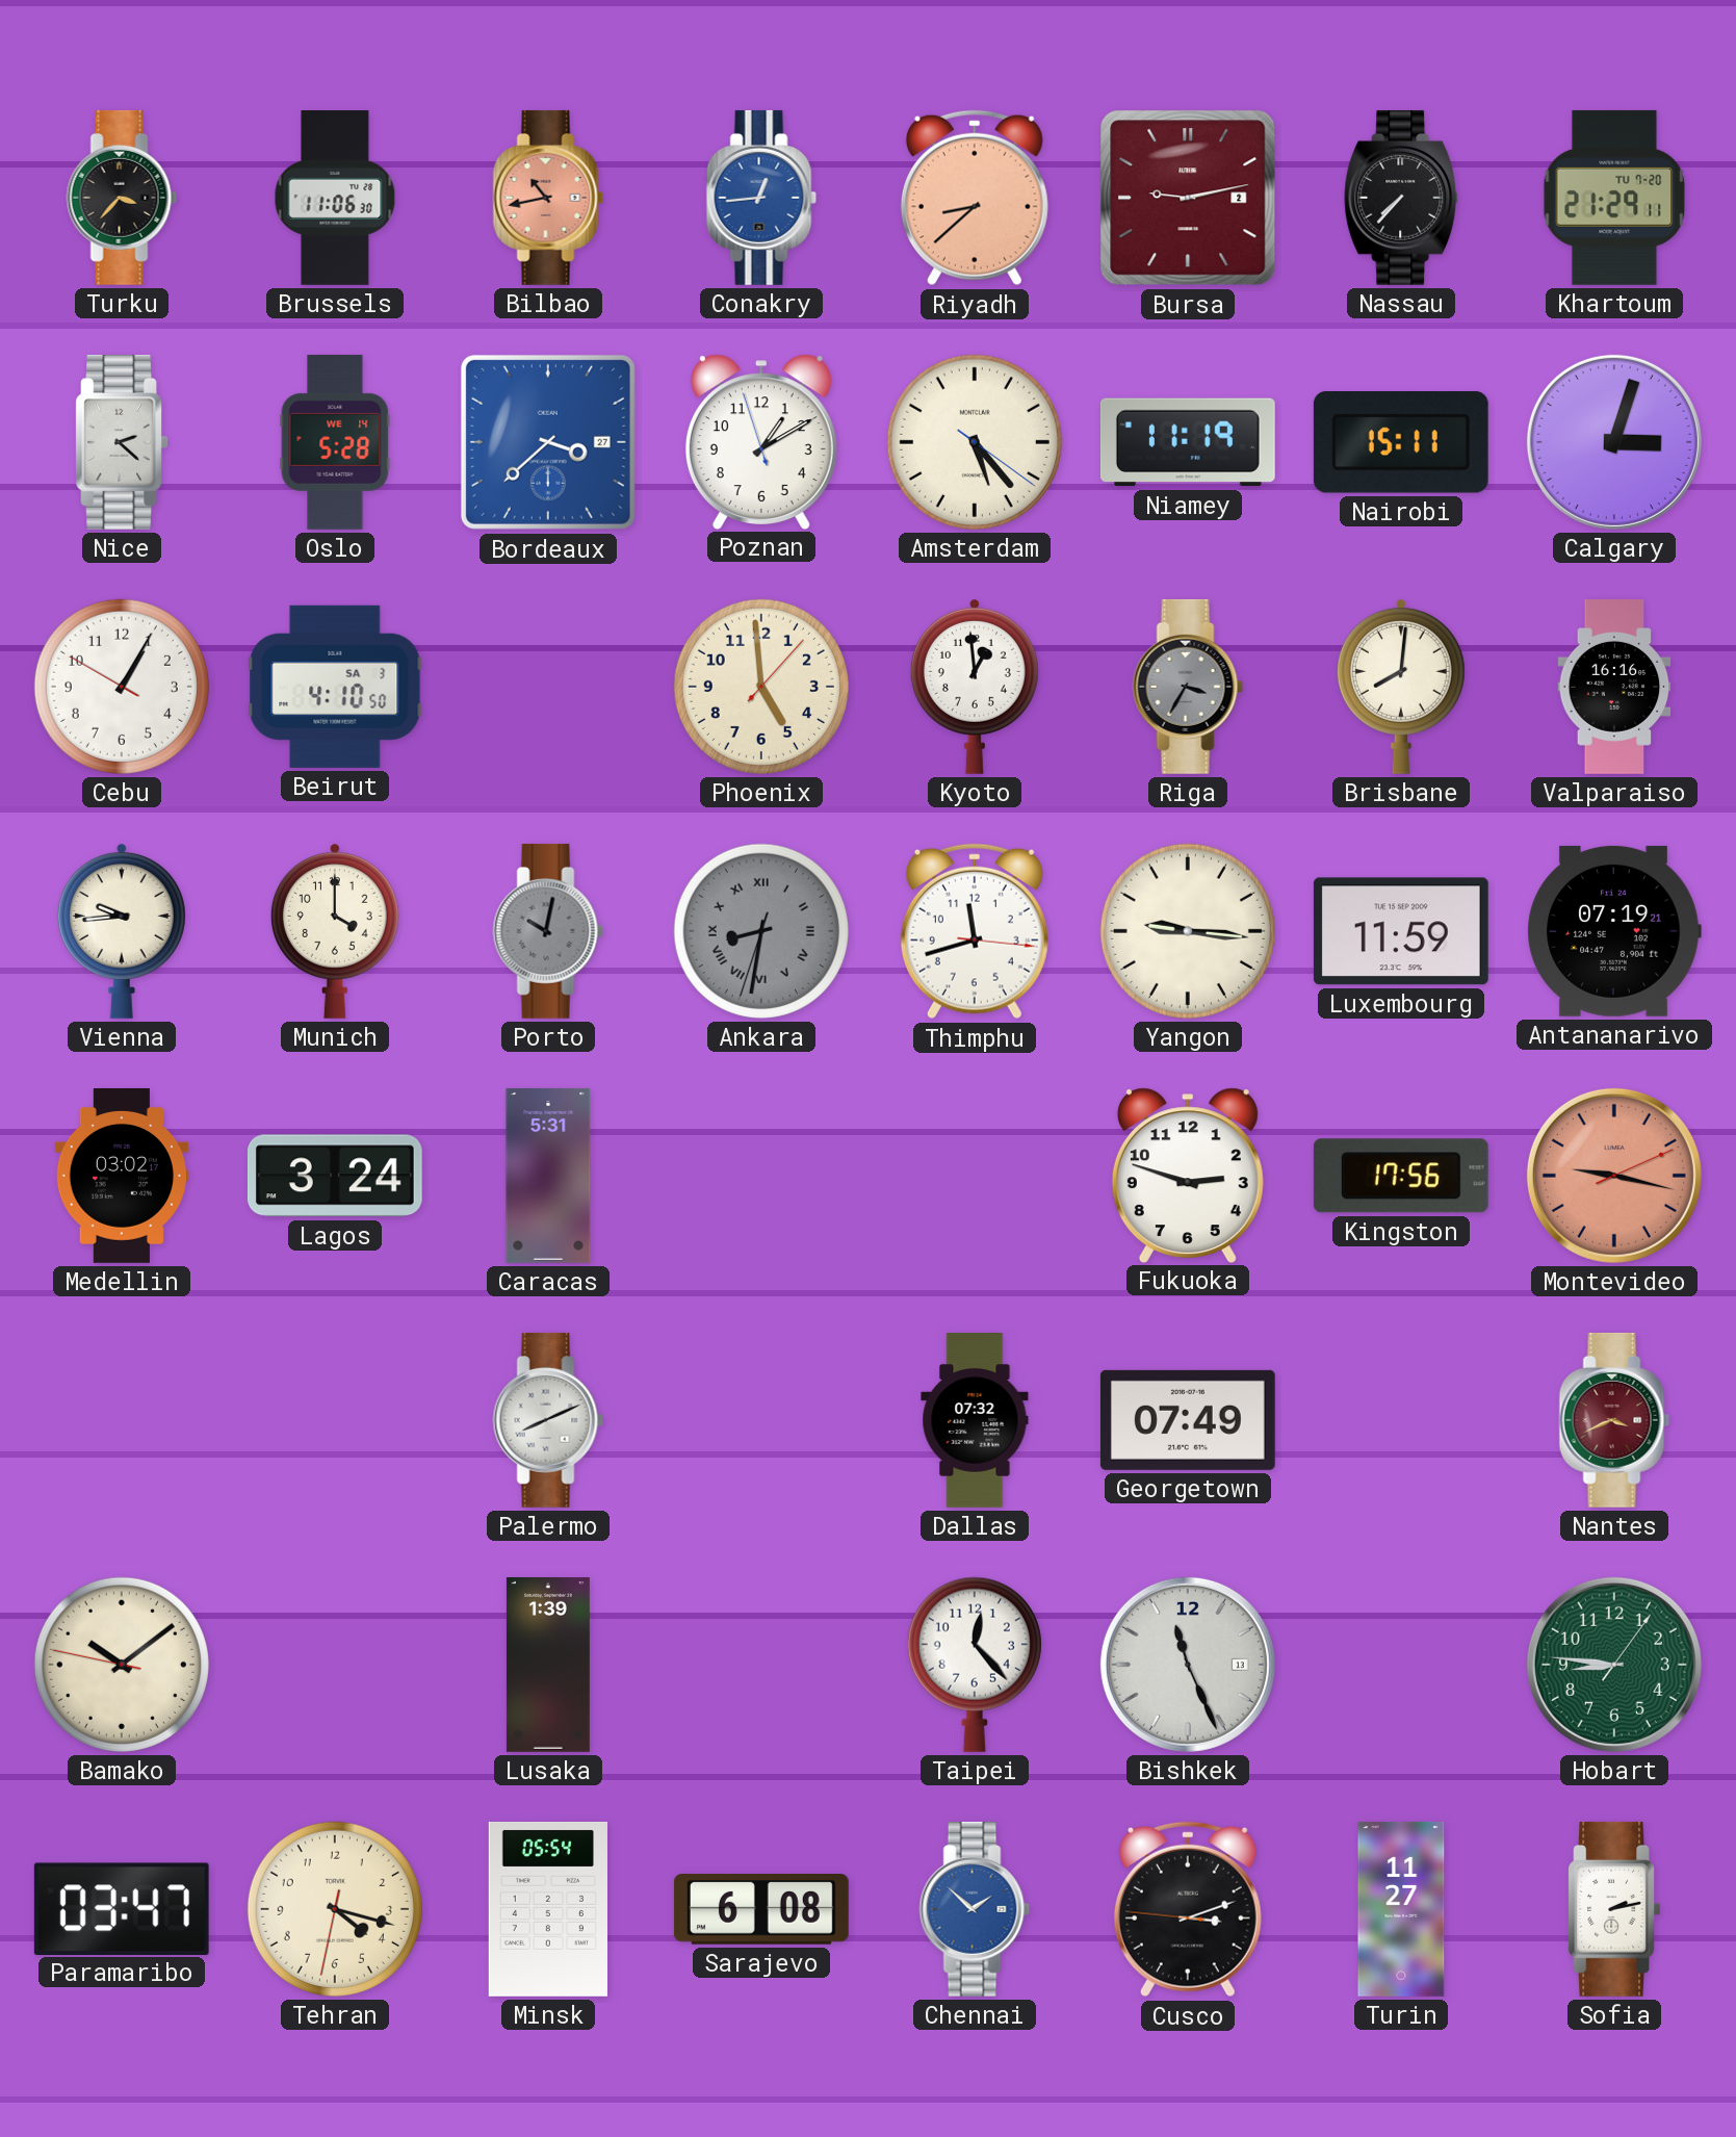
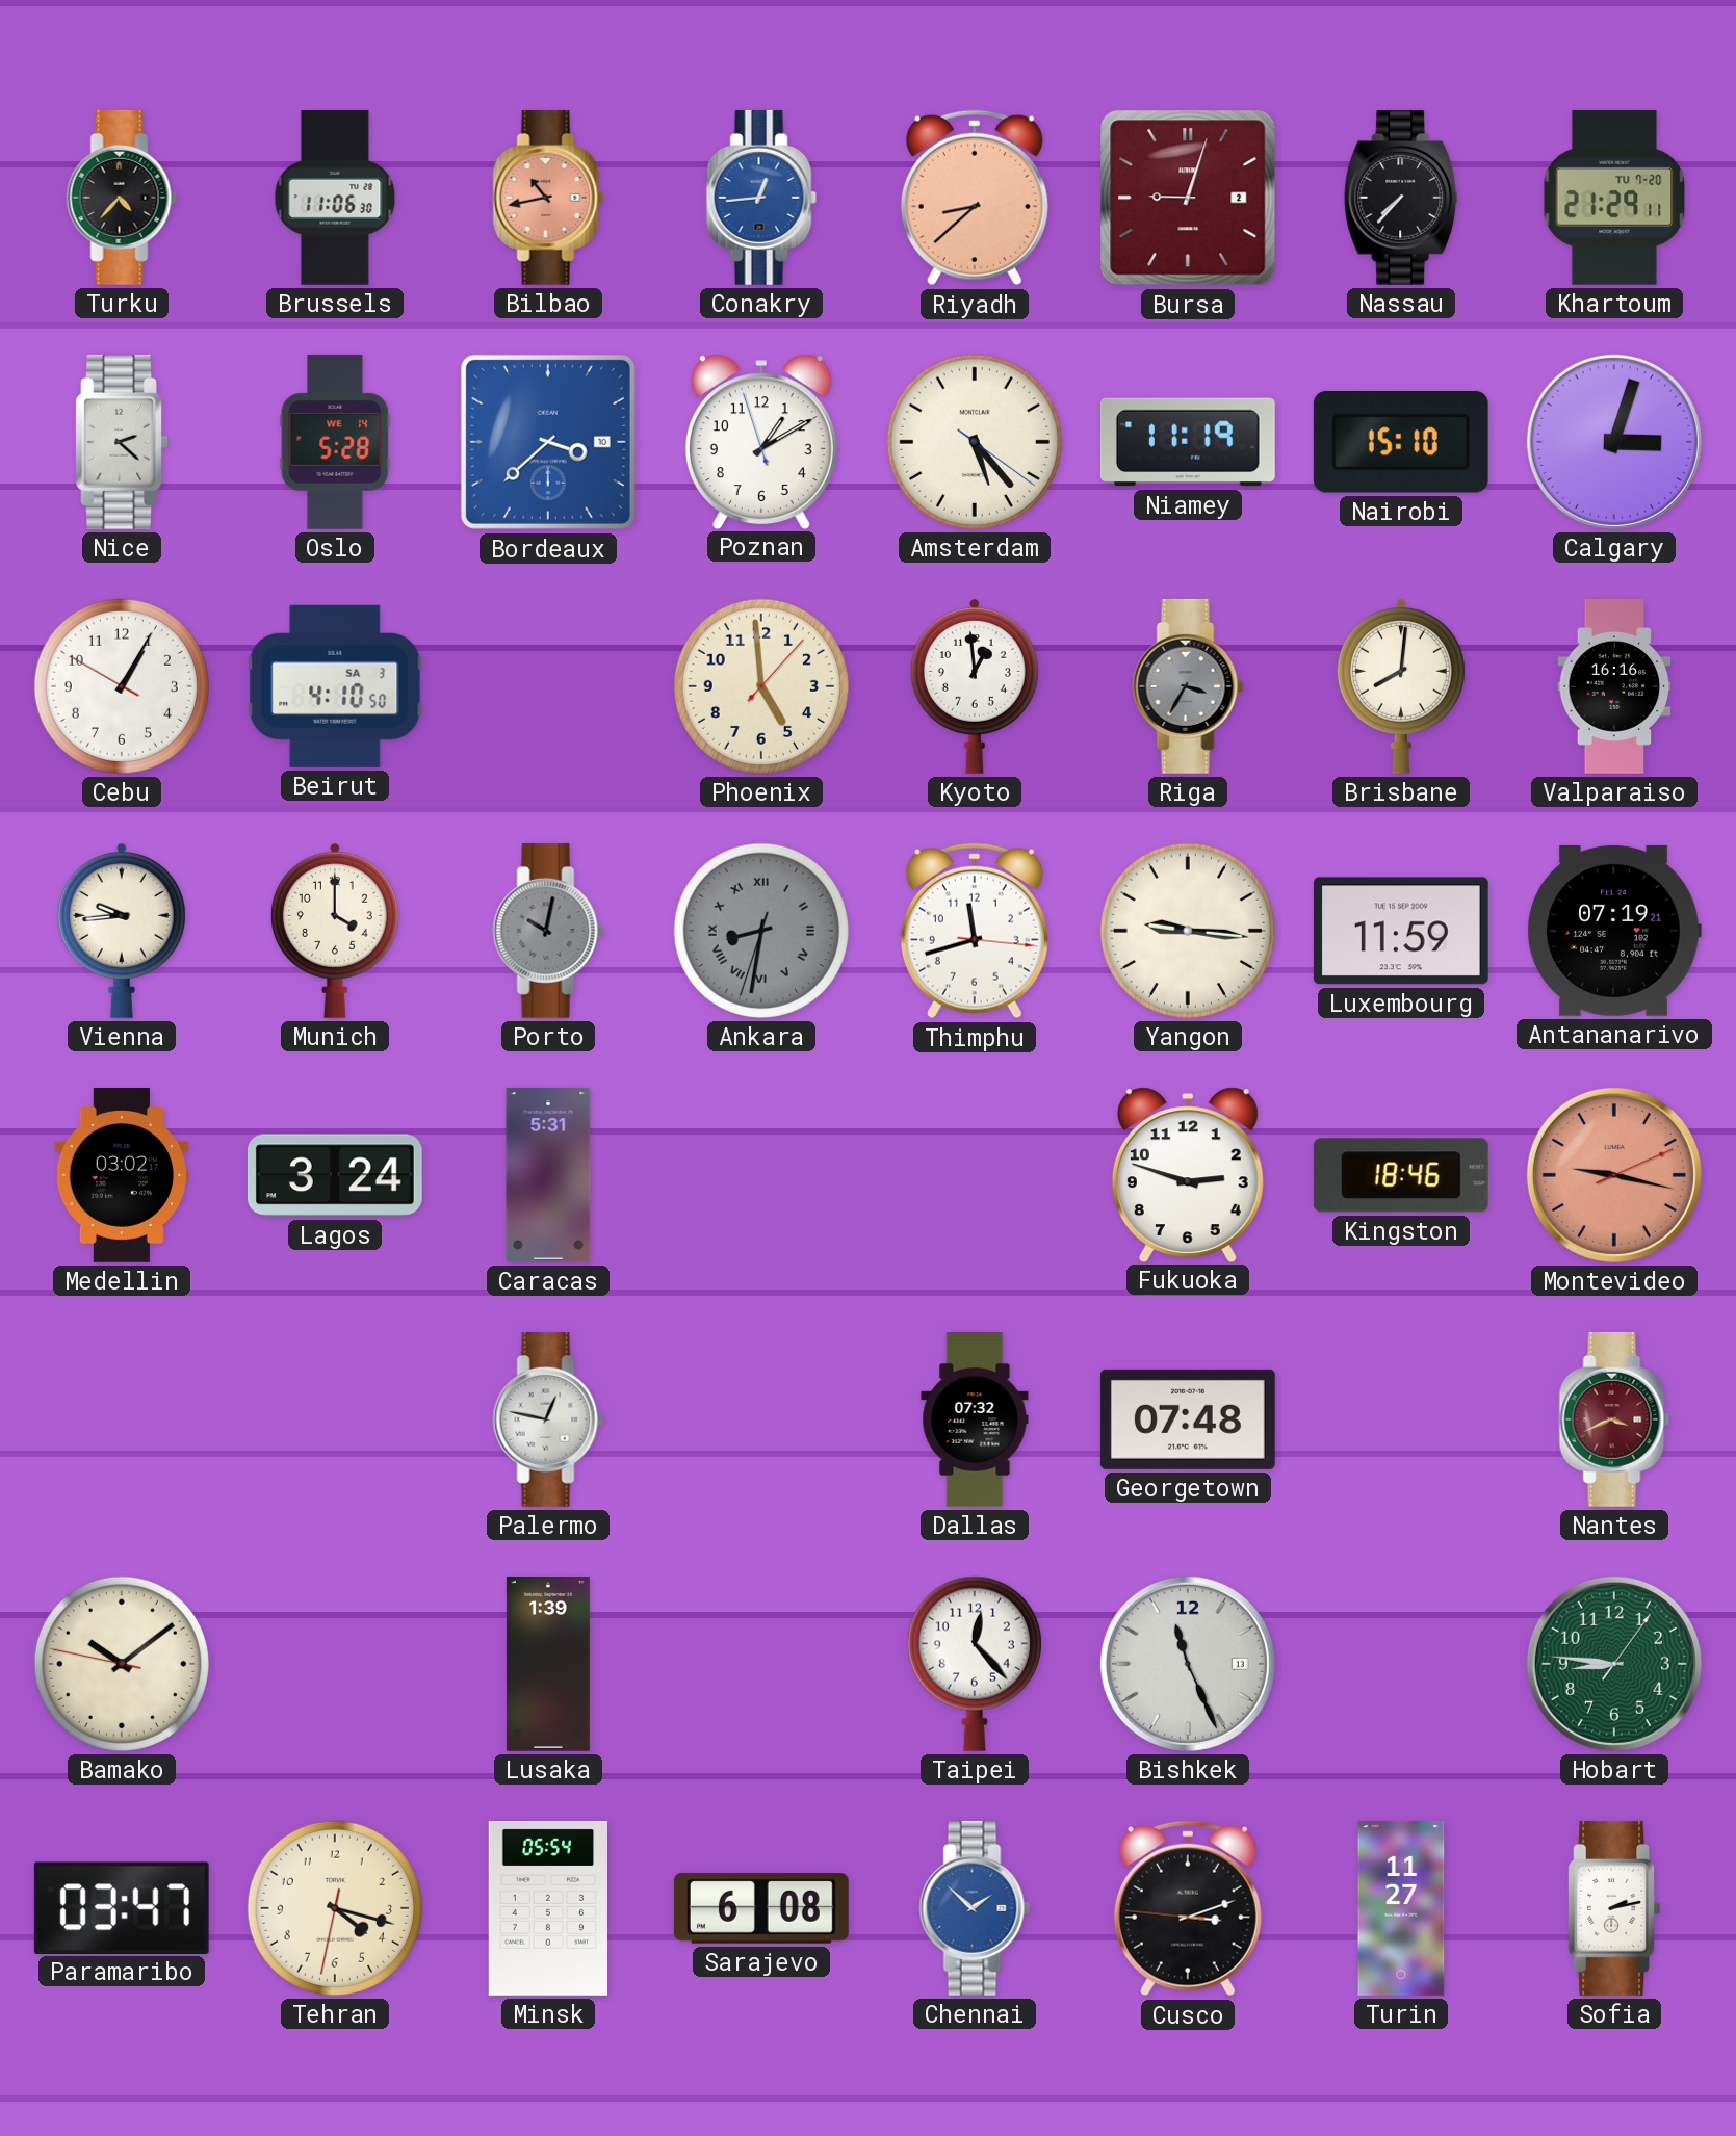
Turku: 3:37 -> 4:37 (122, 198)
Bursa: 9:13 -> 9:03 (1188, 198)
Bordeaux date: 27 -> 10 (548, 442)
Nairobi: 15:11 -> 15:10 (1401, 443)
Kingston: 17:56 -> 18:46 (1401, 1175)
Palermo: 8:11 -> 12:47 (548, 1419)
Georgetown: 07:49 -> 07:48 (1188, 1419)
